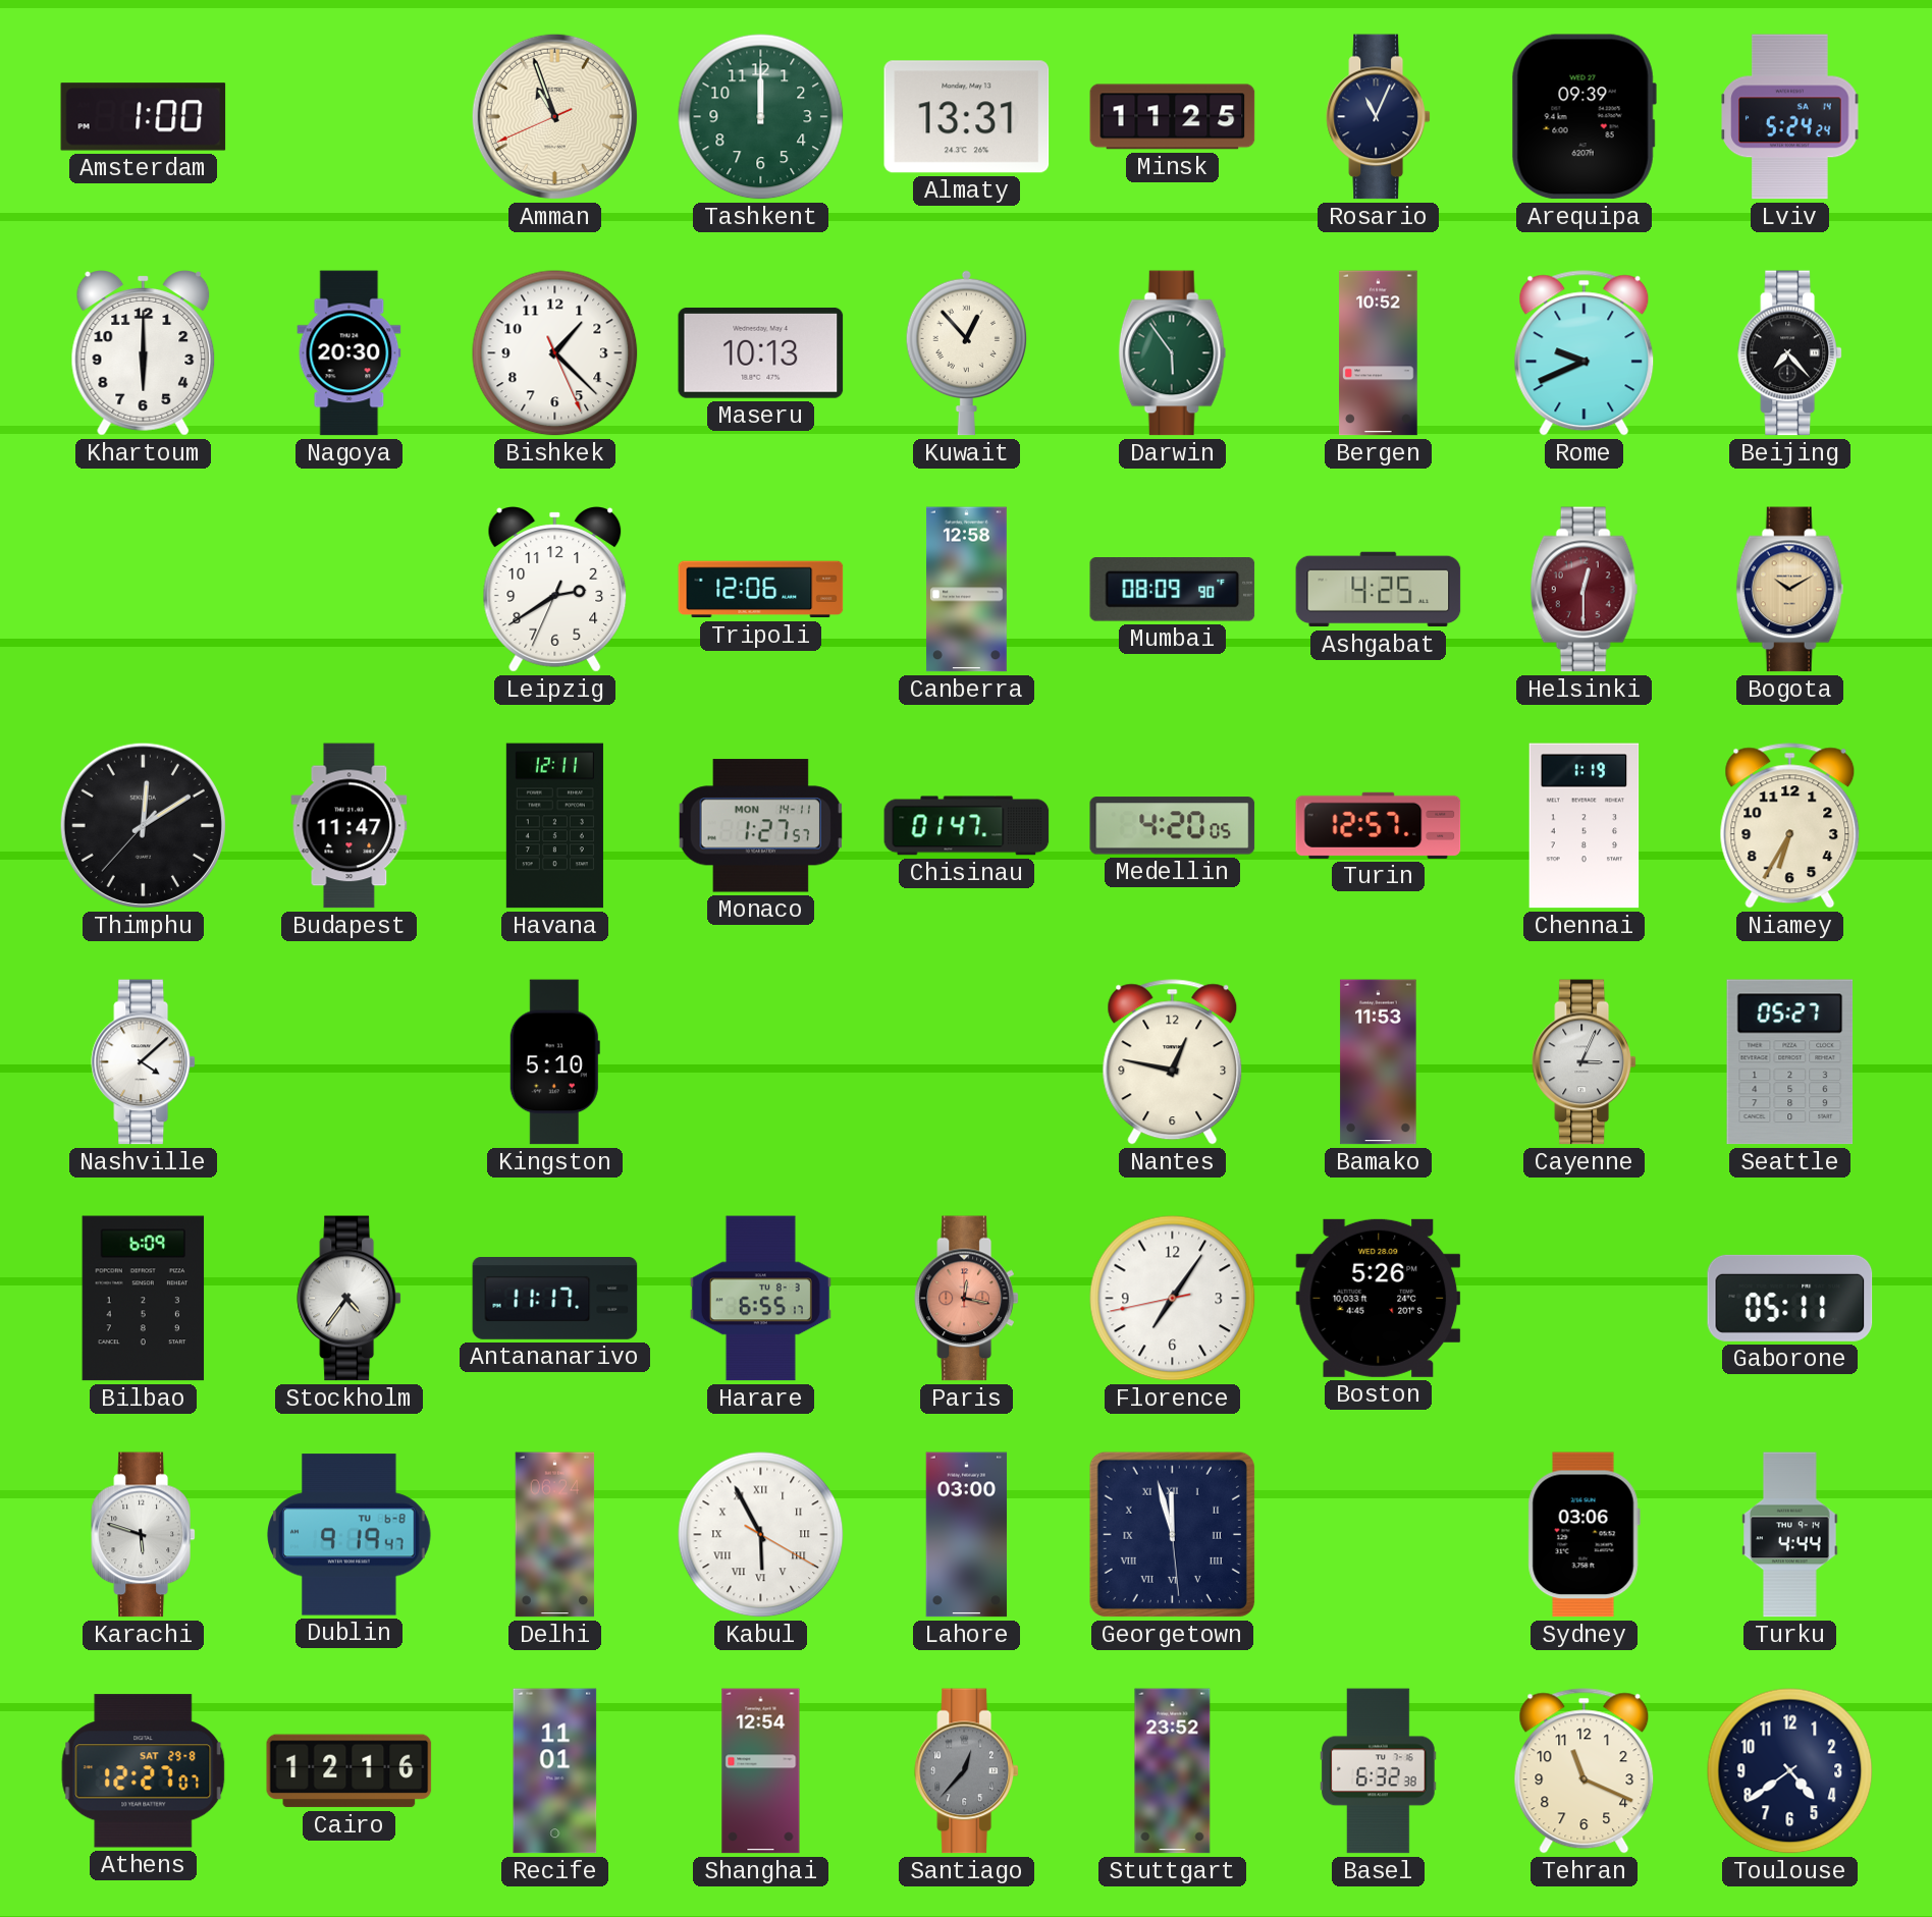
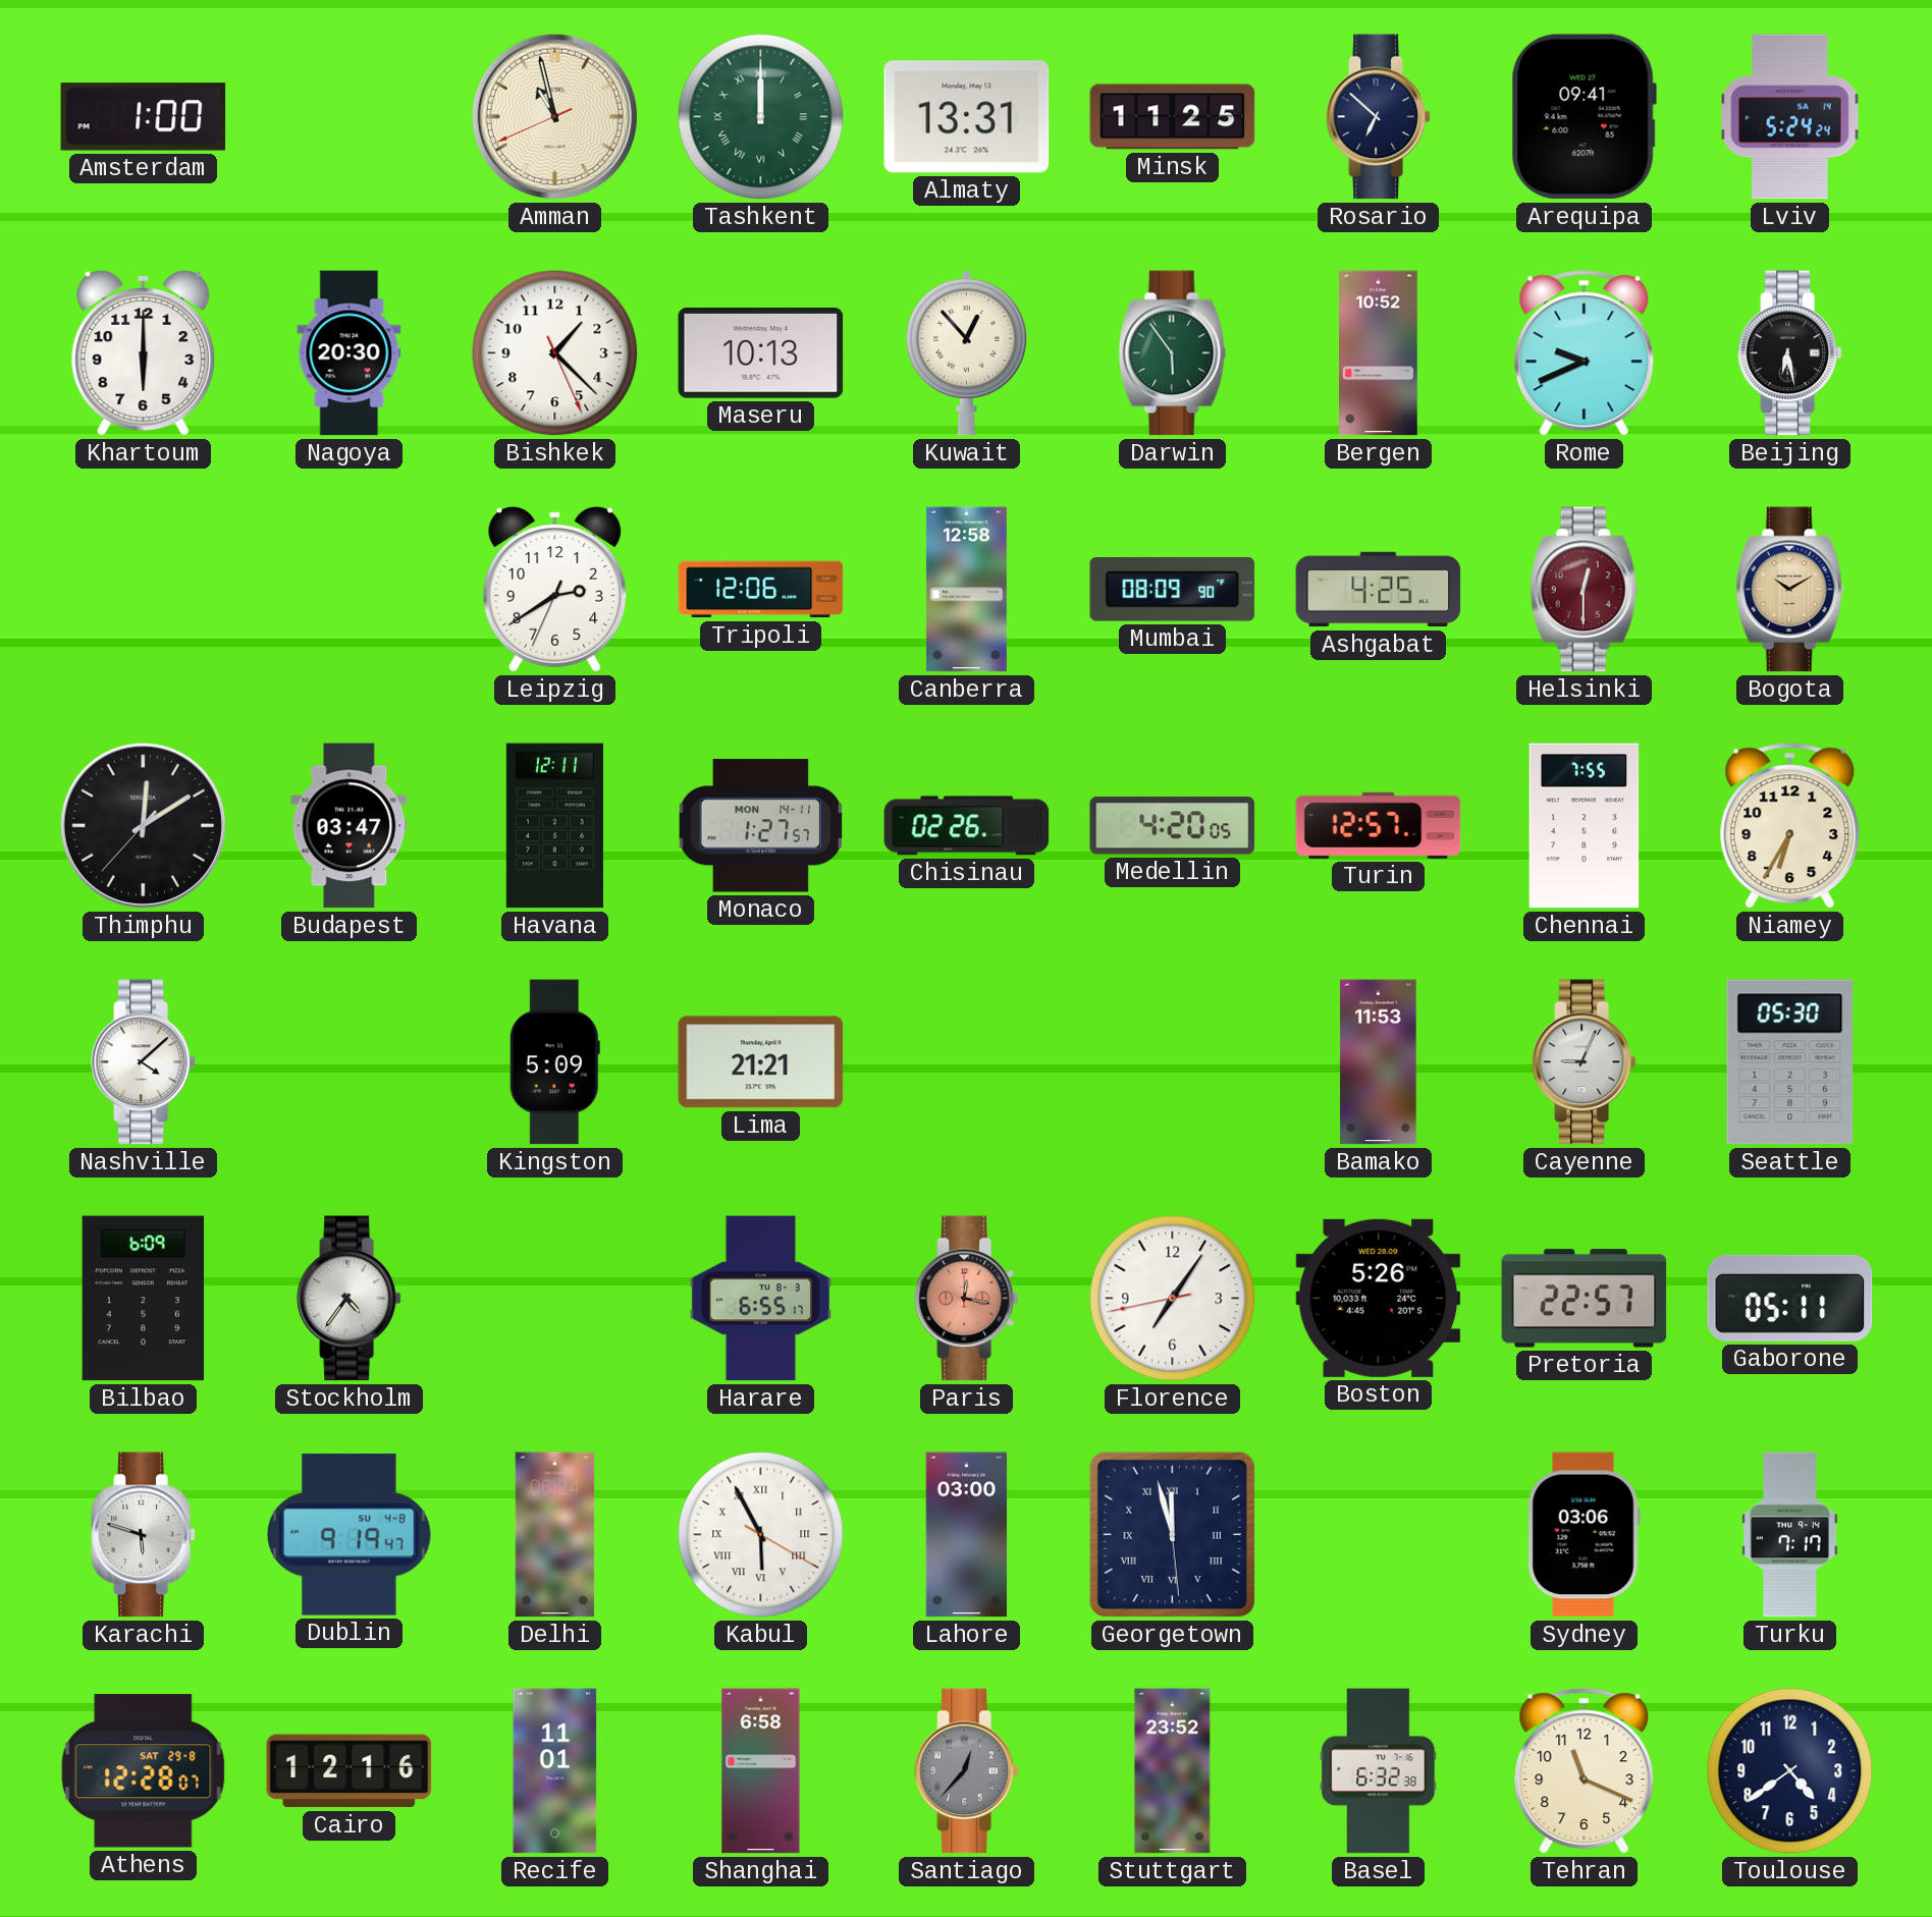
Amman: 10:56 -> 10:57 (554, 116)
Tashkent numerals: Arabic -> Roman (761, 117)
Rosario: 11:04 -> 6:52 (1379, 117)
Arequipa: 09:39 -> 09:41 (1584, 117)
Beijing: 7:23 -> 6:28 (1790, 353)
Budapest: 11:47 -> 03:47 (350, 826)
Chisinau: 01:47 -> 02:26 (967, 826)
Chennai: 1:19 -> 7:55 (1585, 826)
Kingston: 5:10 -> 5:09 (554, 1062)
Lima: none -> 21:21 (761, 1062)
Nantes: 12:47 -> none (1173, 1062)
Cayenne: 3:04 -> 9:04 (1585, 1062)
Seattle: 05:27 -> 05:30 (1790, 1062)
Antananarivo: 11:17 -> none (555, 1299)
Pretoria: none -> 22:57 (1585, 1299)
Dublin date: TU 6-8 -> SU 4-8 (350, 1535)
Turku: 4:44 -> 7:17 (1790, 1535)
Athens: 12:27 -> 12:28 (144, 1771)
Shanghai: 12:54 -> 6:58 (761, 1771)
